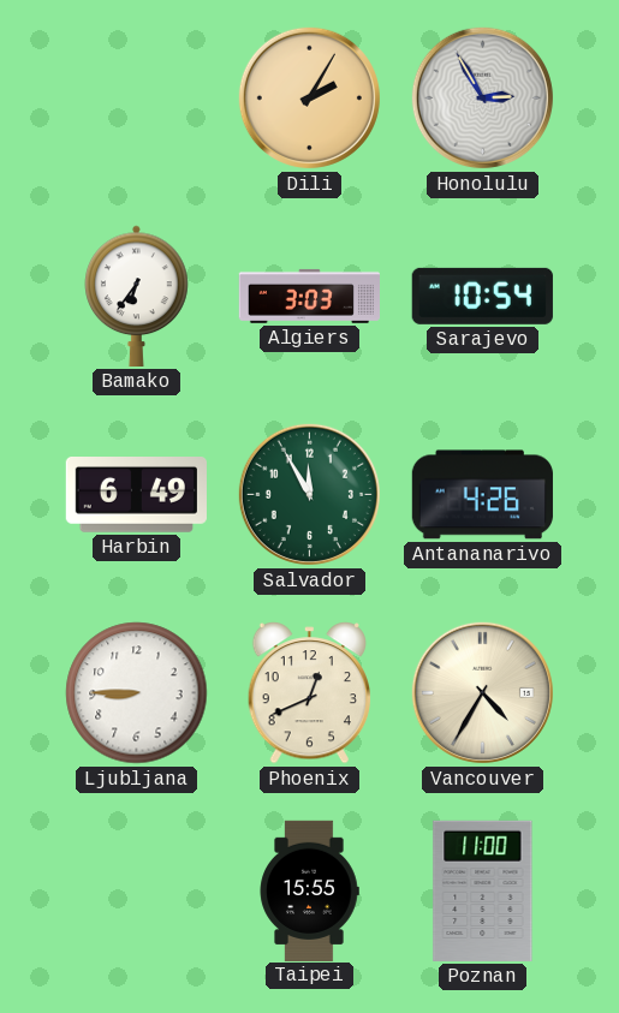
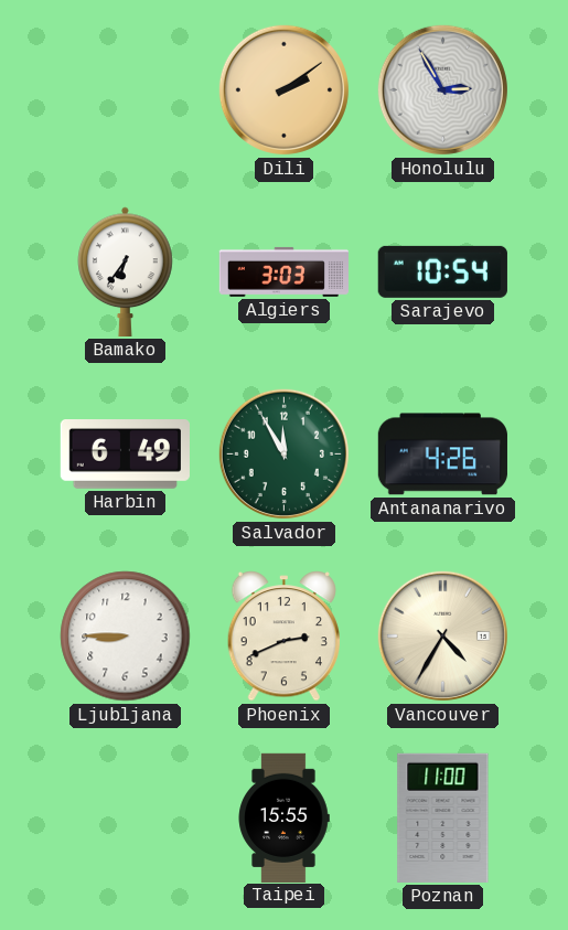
Dili: 2:05 -> 2:09 (283, 89)
Phoenix: 12:41 -> 2:41 (283, 637)
